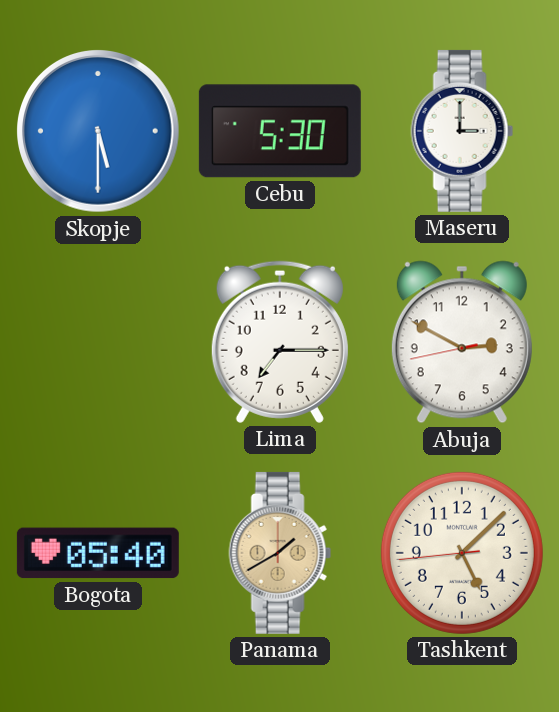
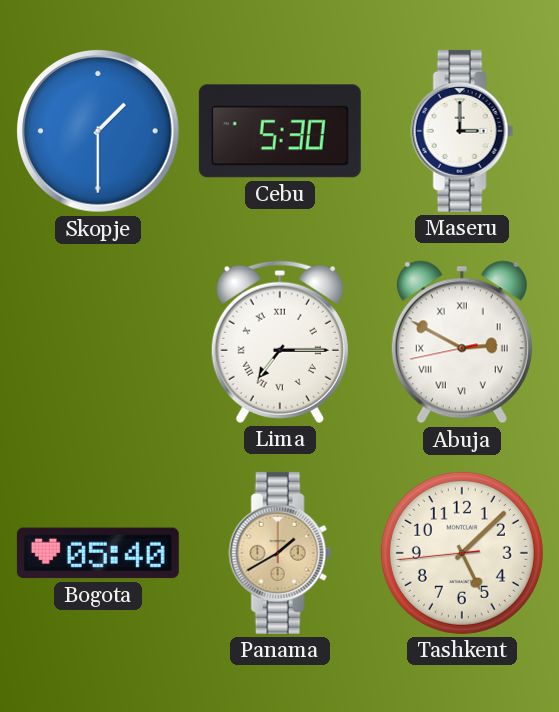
Skopje: 5:30 -> 1:30 (99, 132)
Lima numerals: Arabic -> Roman (280, 342)
Abuja numerals: Arabic -> Roman (462, 342)
